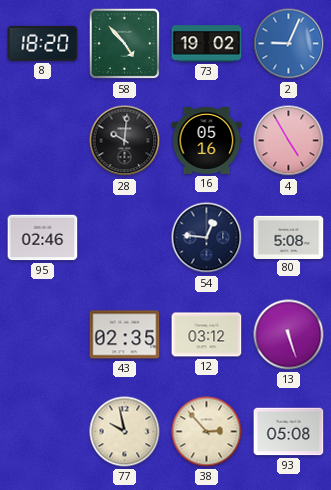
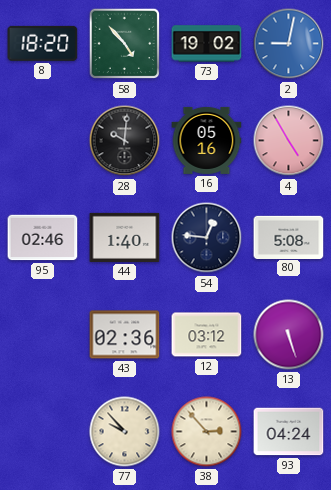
2: 9:04 -> 9:02 (289, 44)
44: none -> 1:40 (125, 237)
43: 02:35 -> 02:36 (125, 335)
77: 9:58 -> 9:53 (125, 432)
93: 05:08 -> 04:24 (289, 432)
